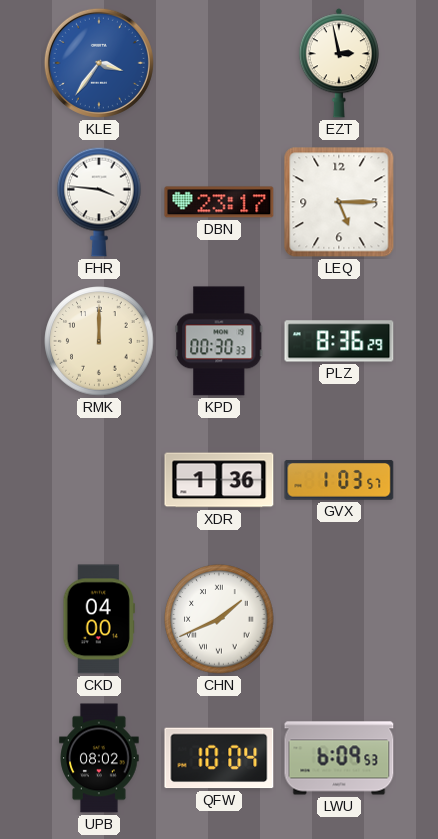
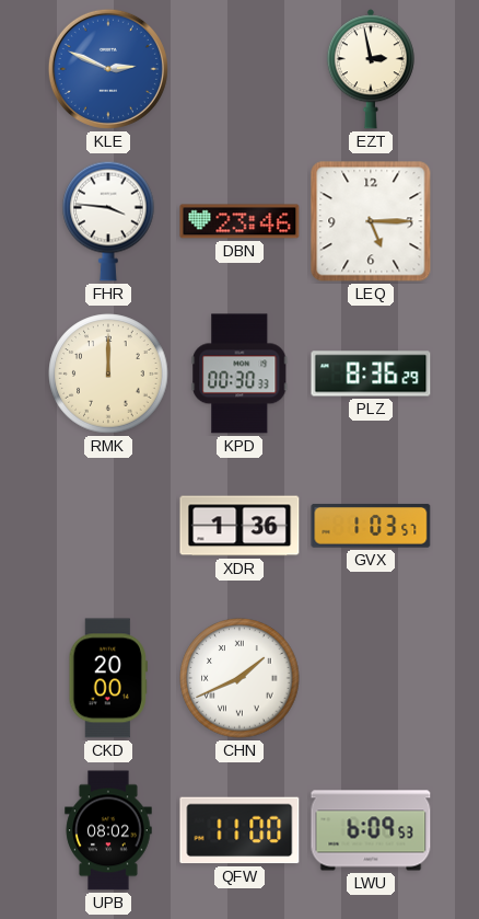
KLE: 3:36 -> 2:49 (108, 69)
DBN: 23:17 -> 23:46 (240, 221)
CKD: 04:00 -> 20:00 (108, 678)
QFW: 10:04 -> 11:00 (240, 830)
